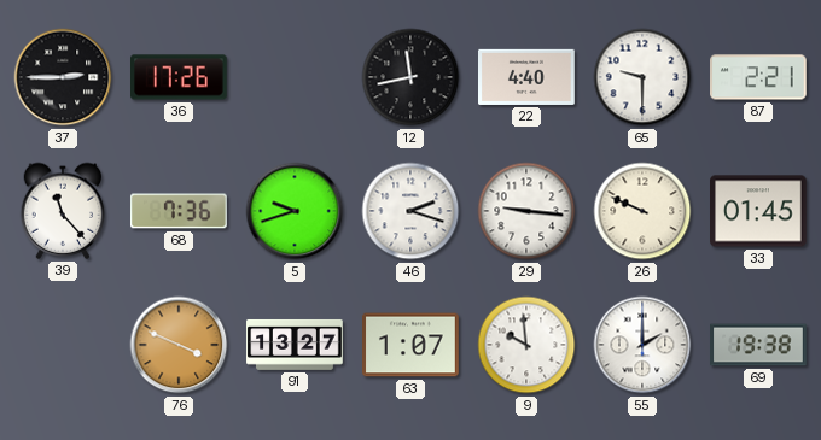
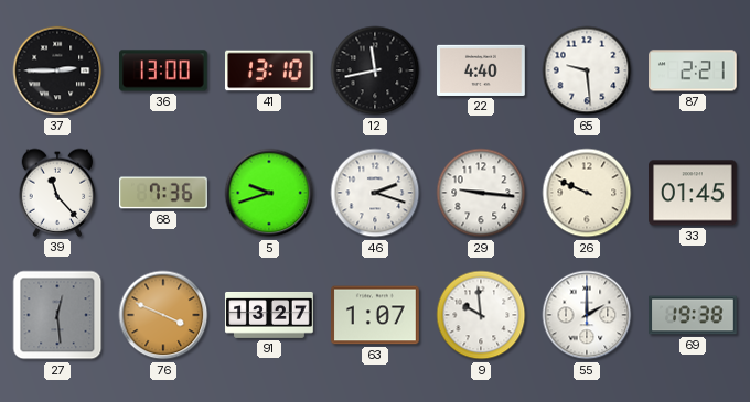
36: 17:26 -> 13:00 (164, 70)
41: none -> 13:10 (270, 70)
65: 9:30 -> 9:29 (587, 70)
27: none -> 12:29 (57, 315)
